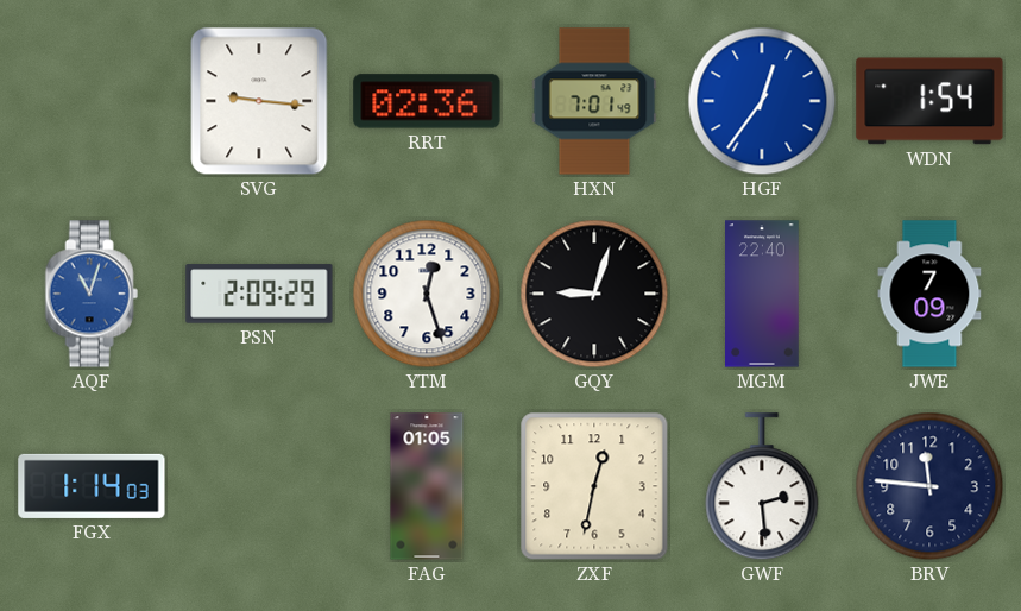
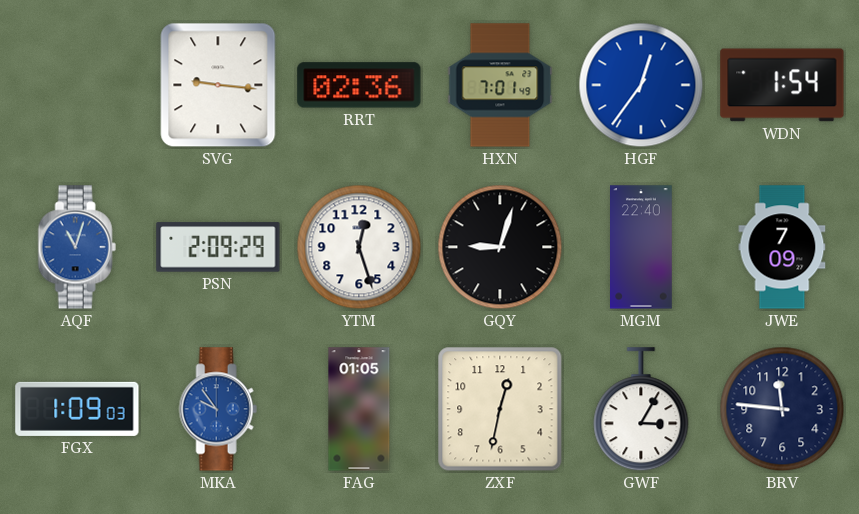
FGX: 1:14 -> 1:09 (77, 409)
MKA: none -> 9:54 (218, 409)
GWF: 2:29 -> 3:05 (641, 410)
